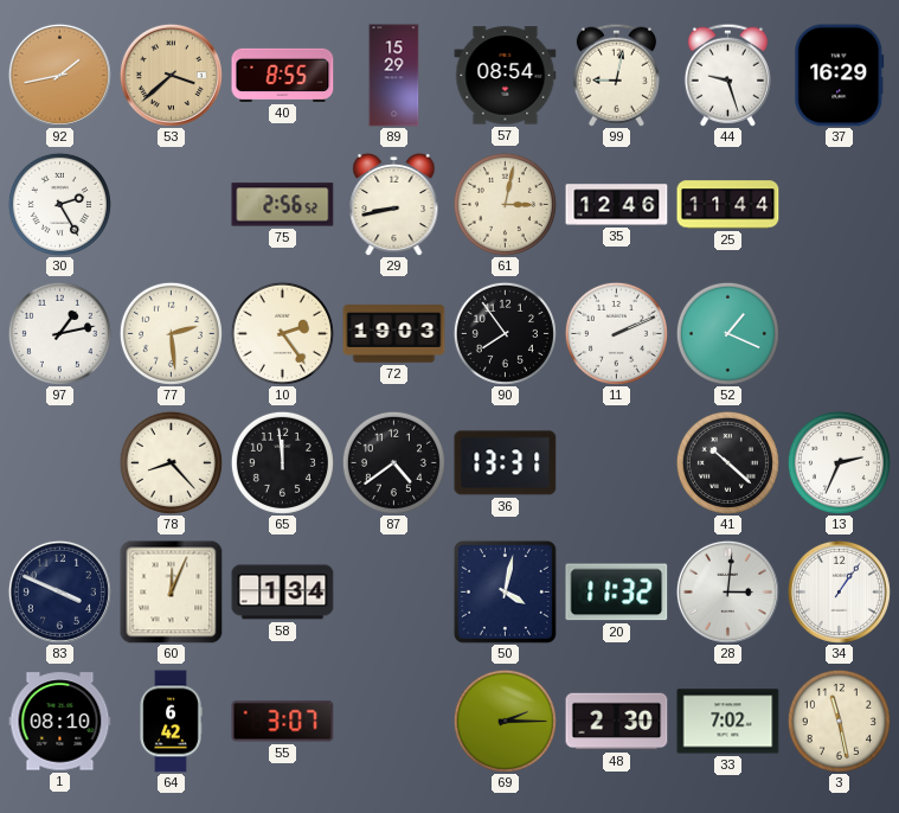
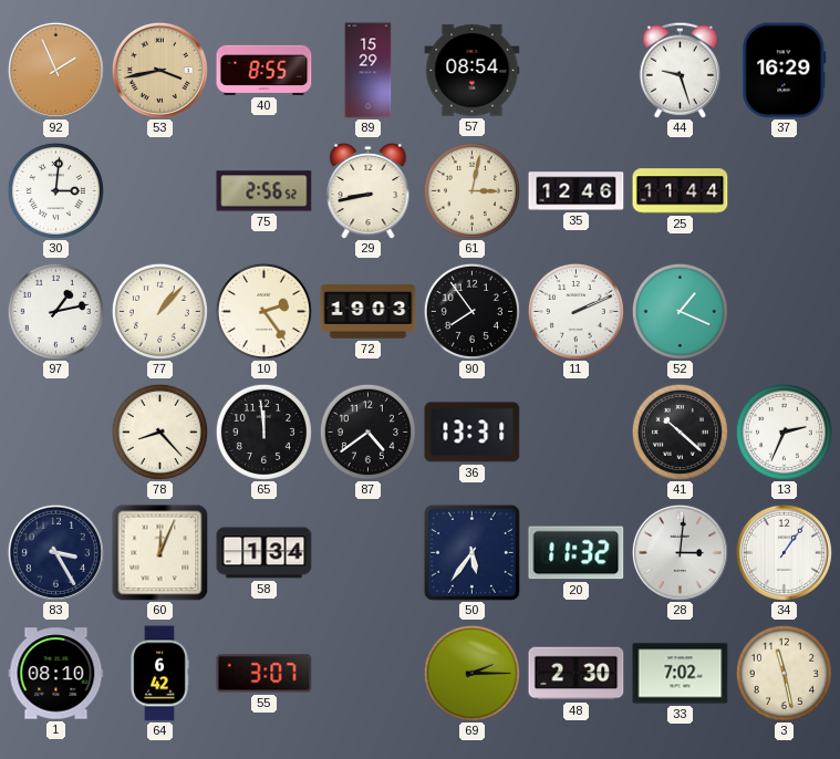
92: 1:43 -> 1:56 (55, 70)
53: 3:38 -> 3:43 (159, 70)
99: 9:02 -> none (616, 75)
30: 2:25 -> 3:01 (55, 190)
77: 2:29 -> 1:07 (159, 311)
83: 3:49 -> 3:25 (55, 552)
50: 4:02 -> 5:36 (471, 552)
